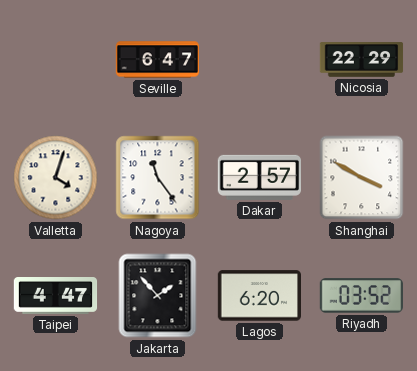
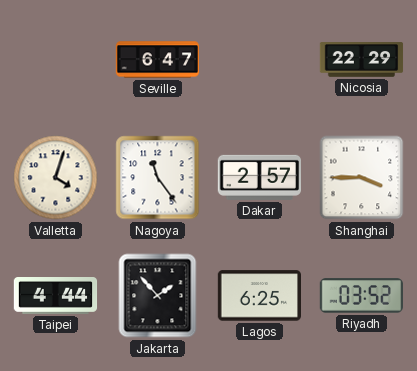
Shanghai: 3:50 -> 3:45 (362, 178)
Taipei: 4:47 -> 4:44 (56, 296)
Lagos: 6:20 -> 6:25 (259, 296)
